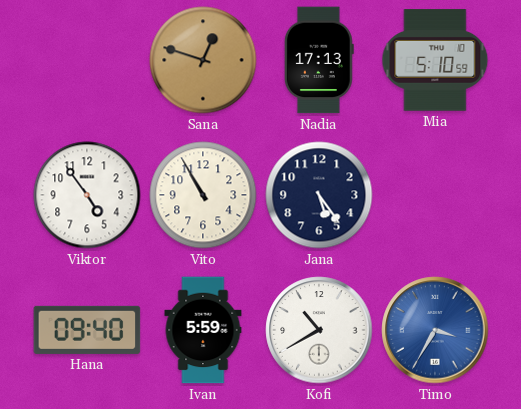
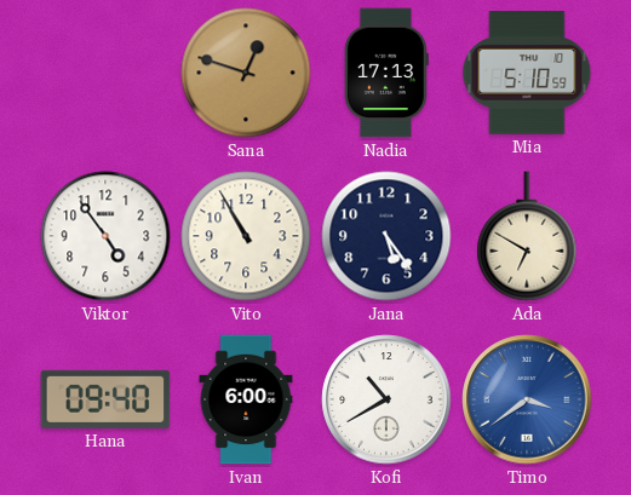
Ada: none -> 6:50 (527, 236)
Ivan: 5:59 -> 6:00 (246, 399)
Timo: 3:35 -> 3:39 (527, 399)
